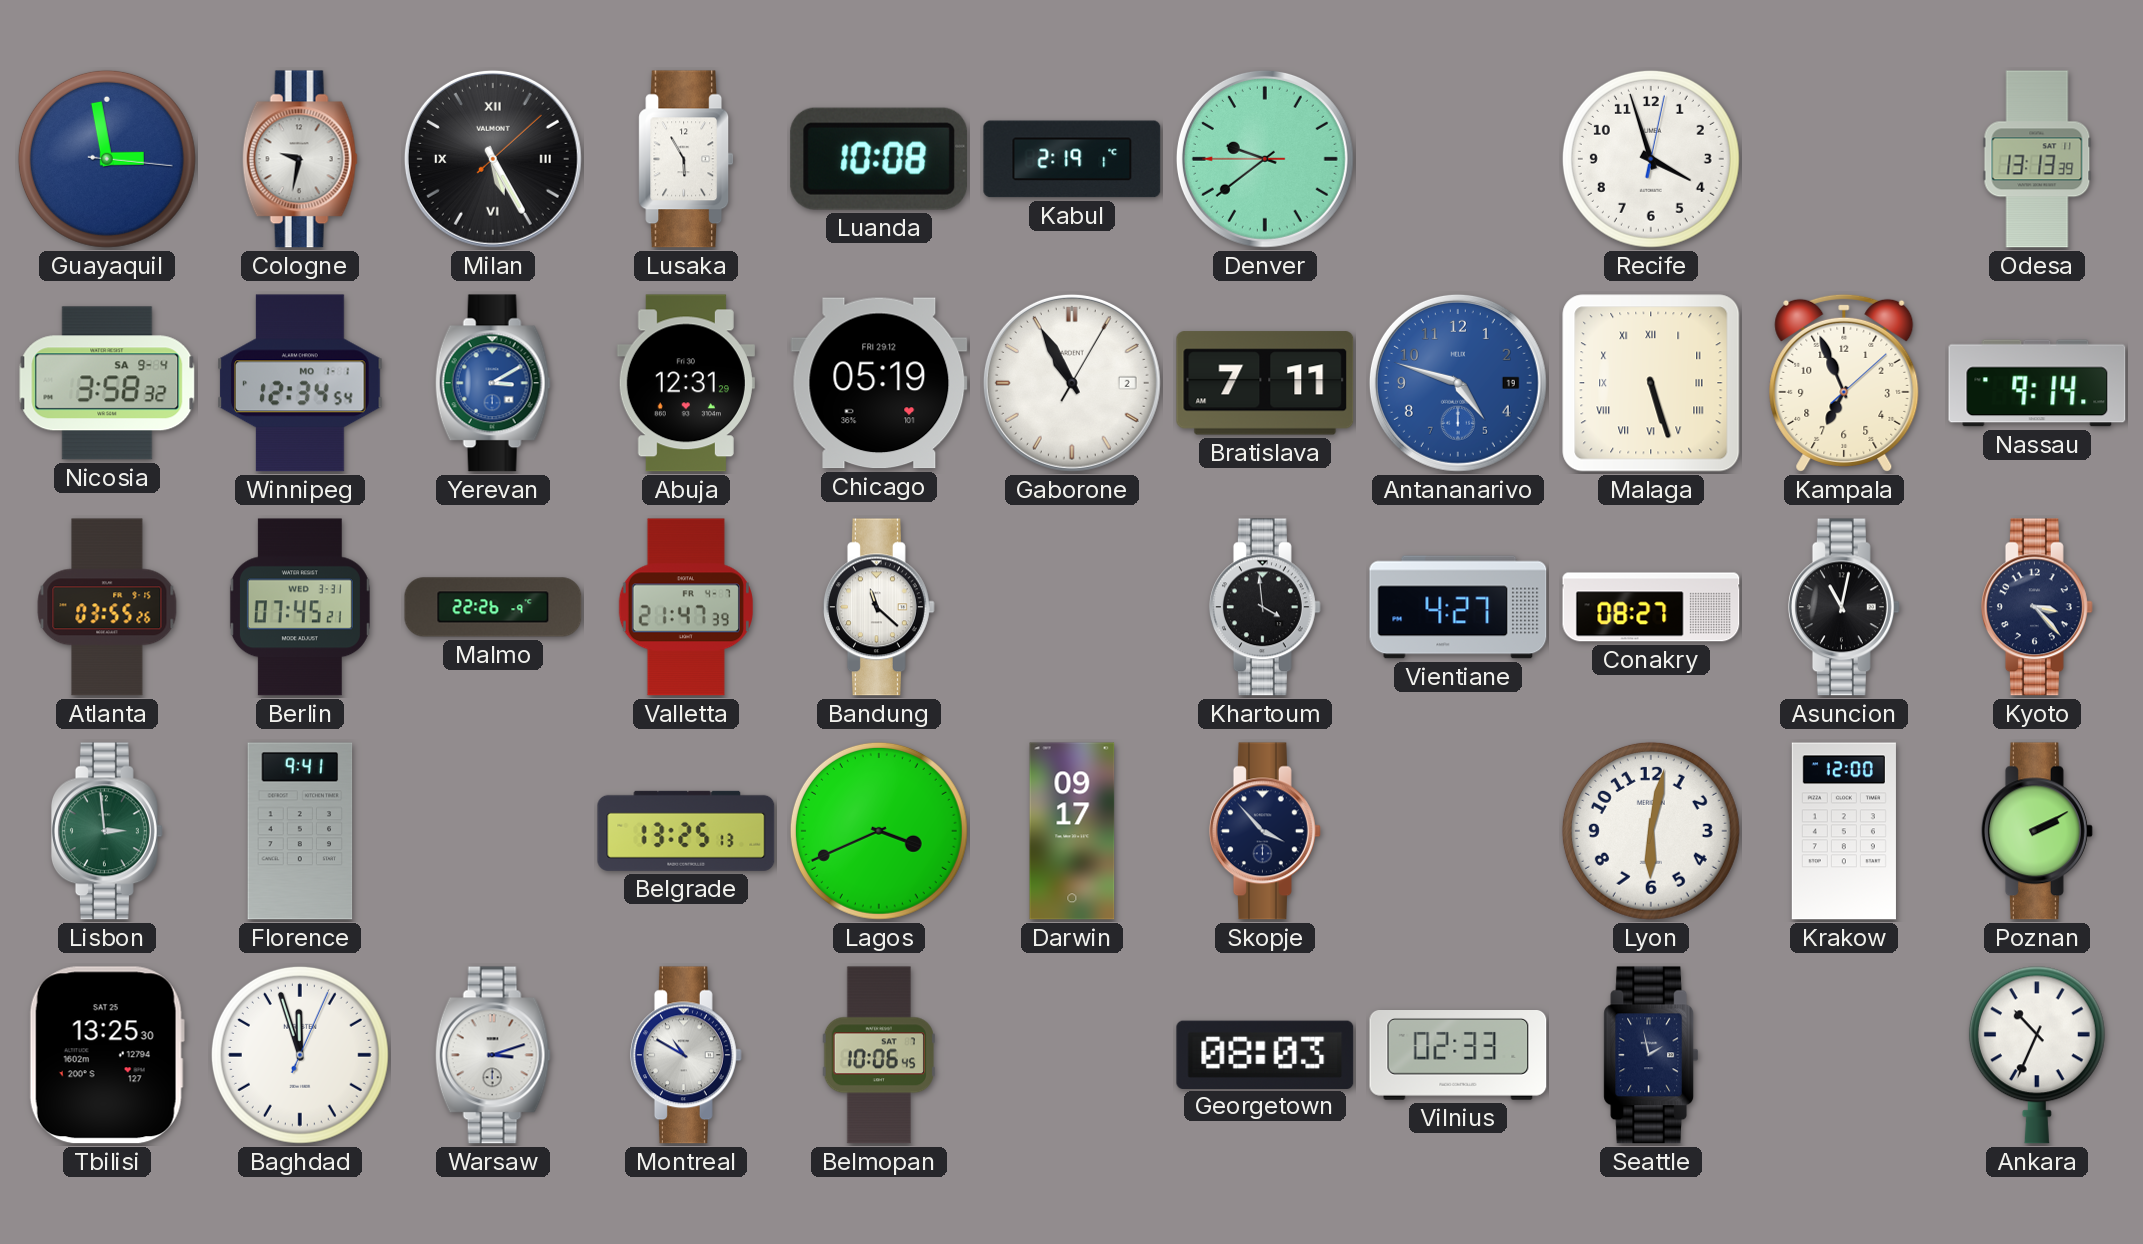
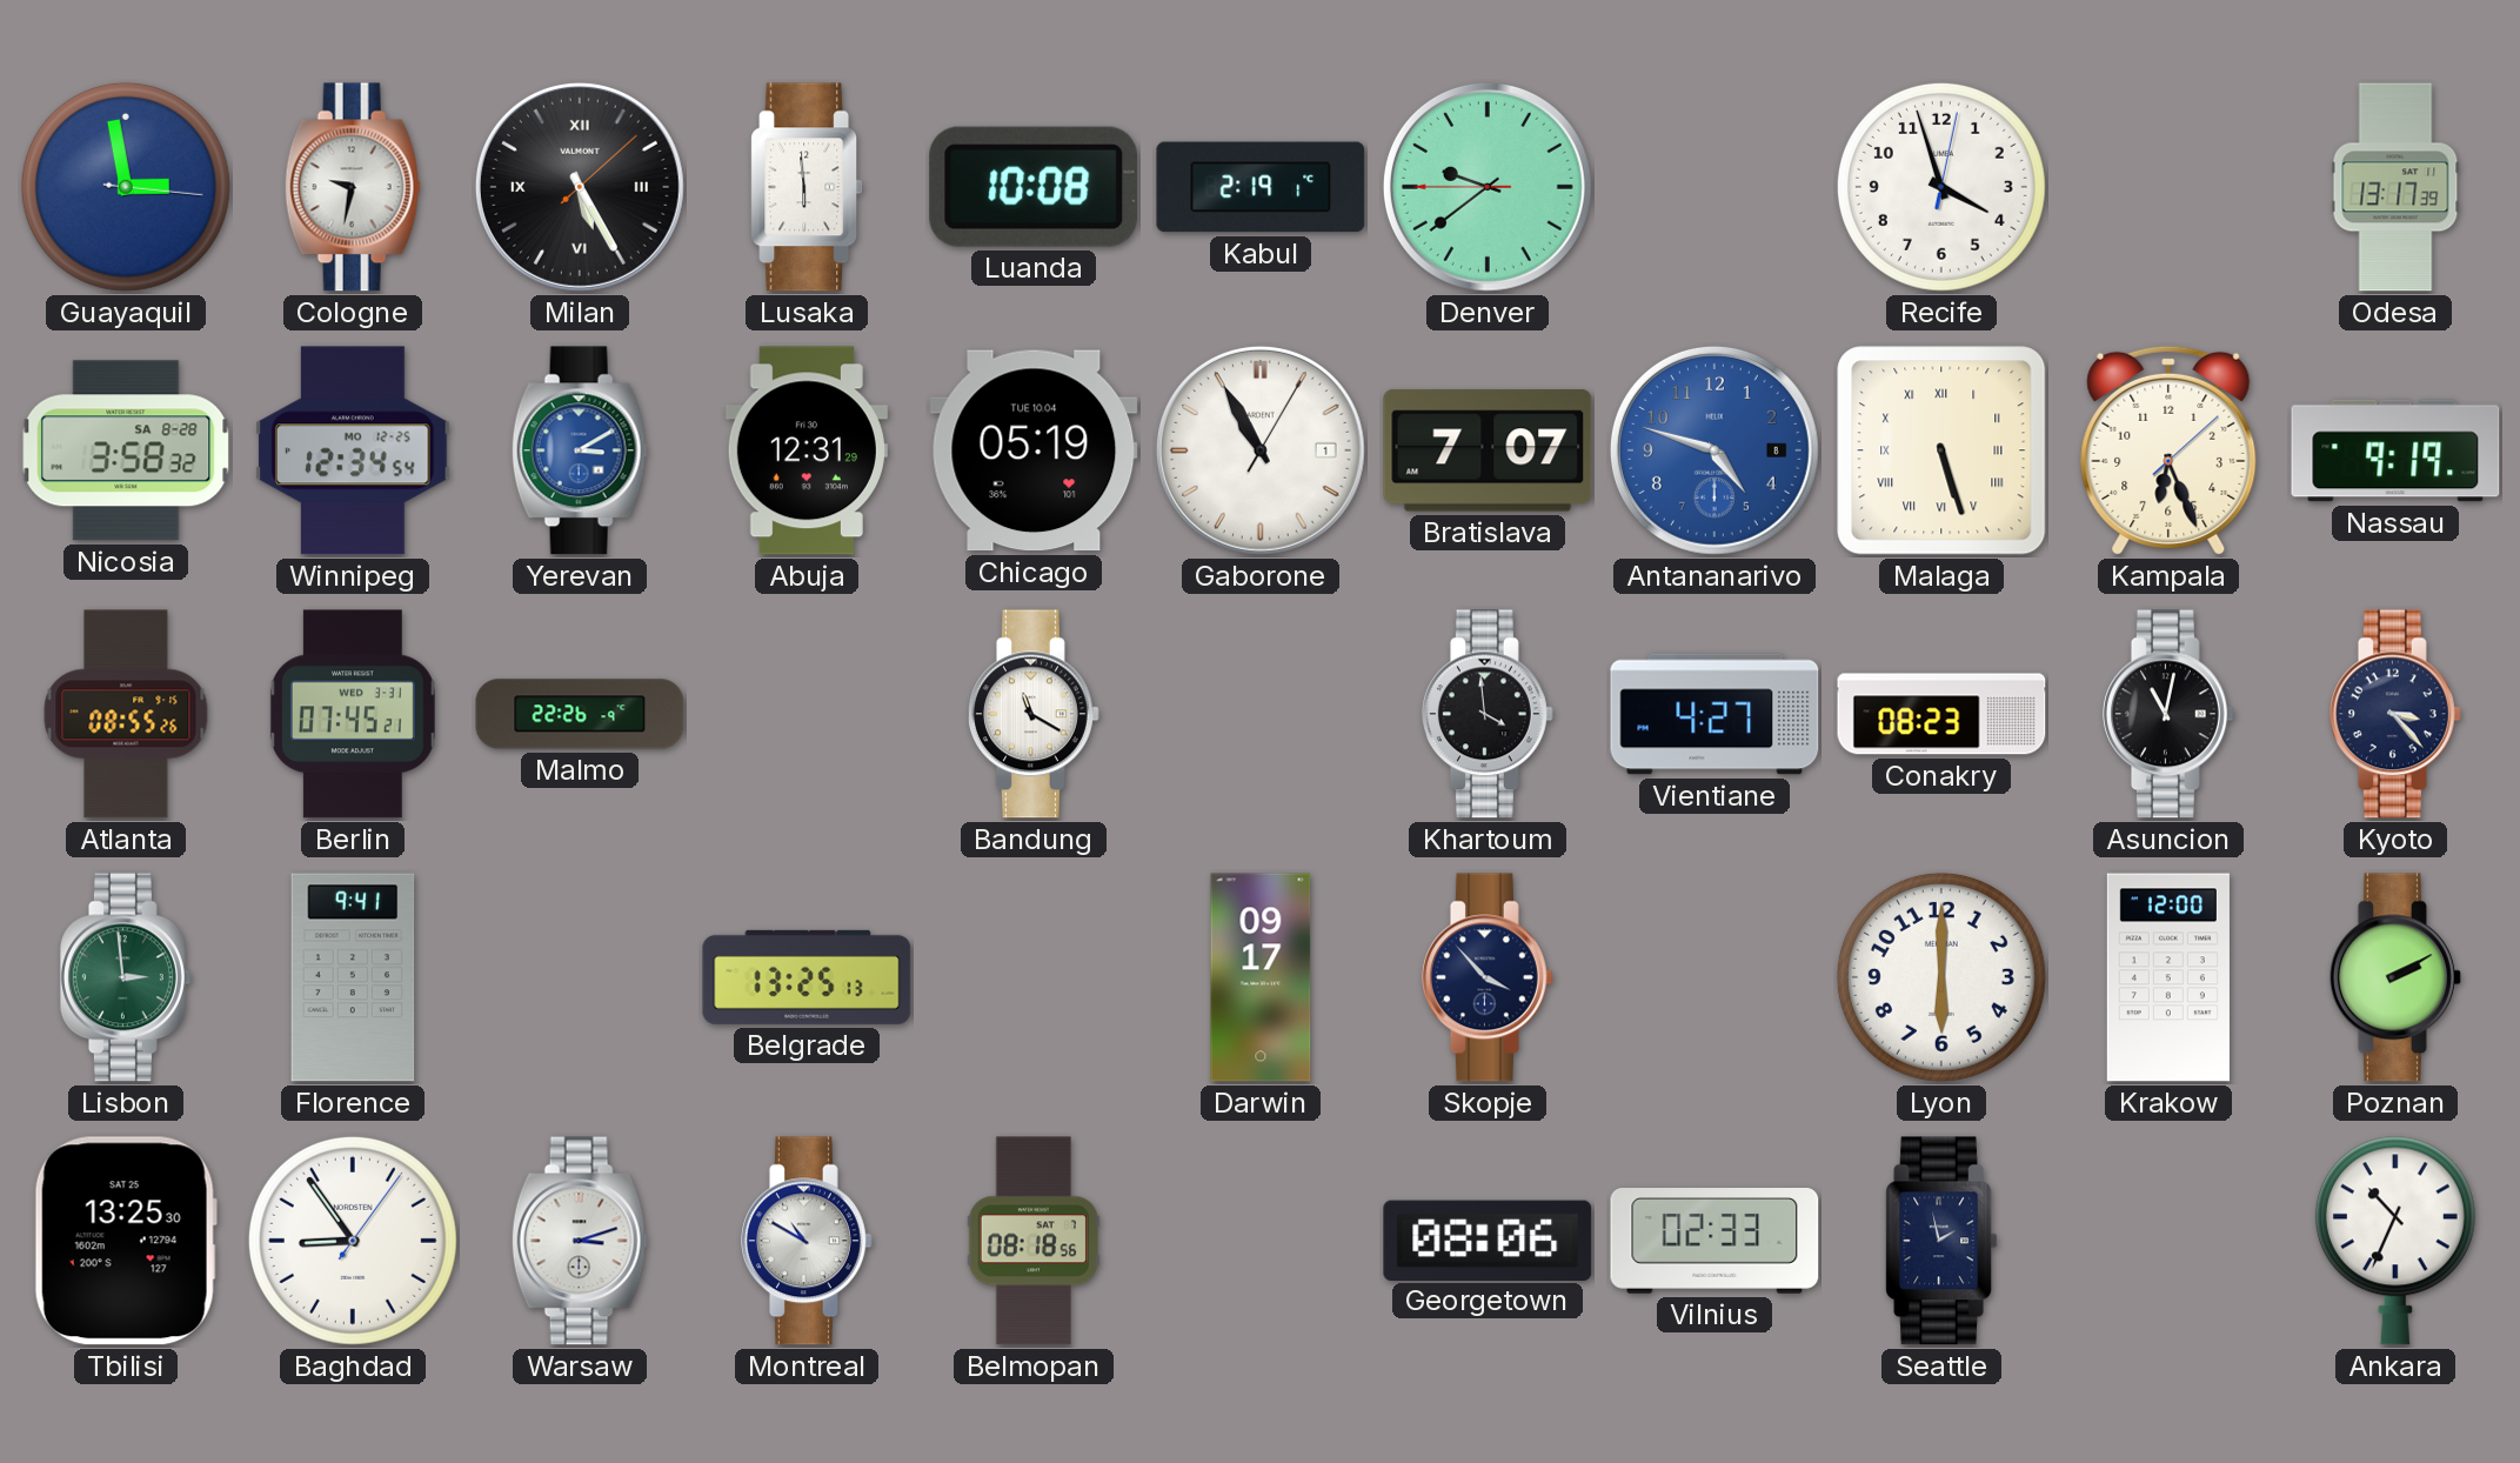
Lusaka: 5:55 -> 5:59 (807, 187)
Odesa: 13:13 -> 13:17 (2395, 187)
Nicosia date: SA 9-4 -> SA 8-28 (126, 450)
Winnipeg date: MO 1-1 -> MO 12-25 (353, 450)
Chicago date: FRI 29.12 -> TUE 10.04 (1034, 450)
Gaborone date: 2 -> 1 (1261, 450)
Bratislava: 7:11 -> 7:07 (1488, 450)
Antananarivo date: 19 -> 8 (1714, 450)
Kampala: 6:56 -> 6:26 (2168, 450)
Nassau: 9:14 -> 9:19 (2395, 450)
Atlanta: 03:55 -> 08:55 (126, 714)
Valletta: 21:47 -> none (686, 607)
Bandung: 11:22 -> 11:20 (1034, 714)
Conakry: 08:27 -> 08:23 (1941, 714)
Lagos: 3:41 -> none (879, 831)
Lyon: 6:02 -> 6:00 (1941, 977)
Baghdad: 11:57 -> 8:54 (353, 1241)
Belmopan: 10:06 -> 08:18 (1034, 1241)
Georgetown: 08:03 -> 08:06 (1488, 1240)
